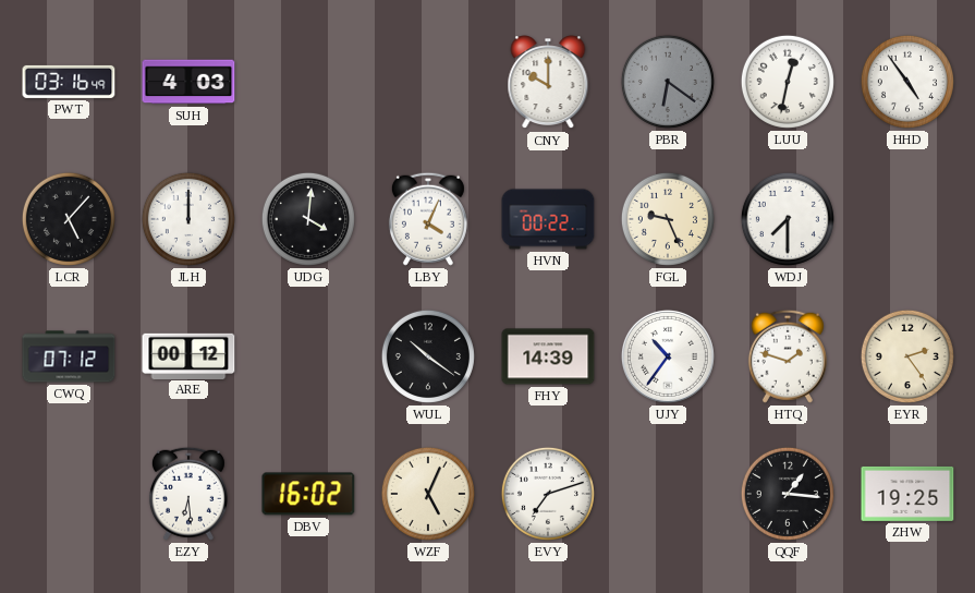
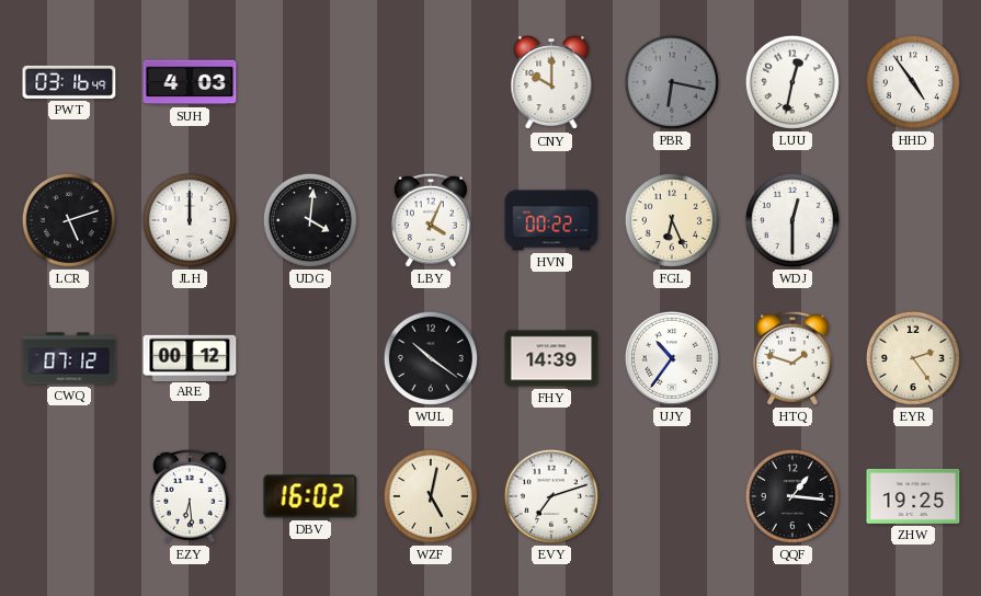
PBR: 6:21 -> 6:17 (672, 82)
LCR: 5:07 -> 5:12 (69, 220)
FGL: 9:26 -> 6:26 (672, 220)
WDJ: 7:30 -> 12:30 (792, 220)
WZF: 5:04 -> 5:02 (431, 496)
